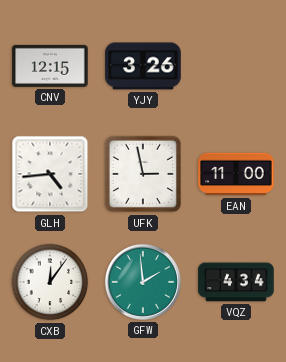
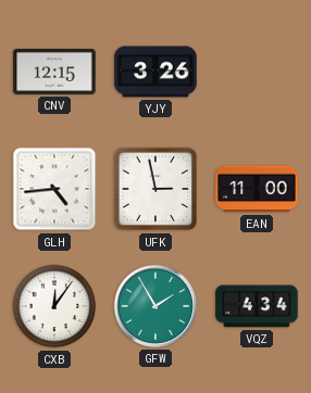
GFW: 1:59 -> 1:55 (155, 306)
